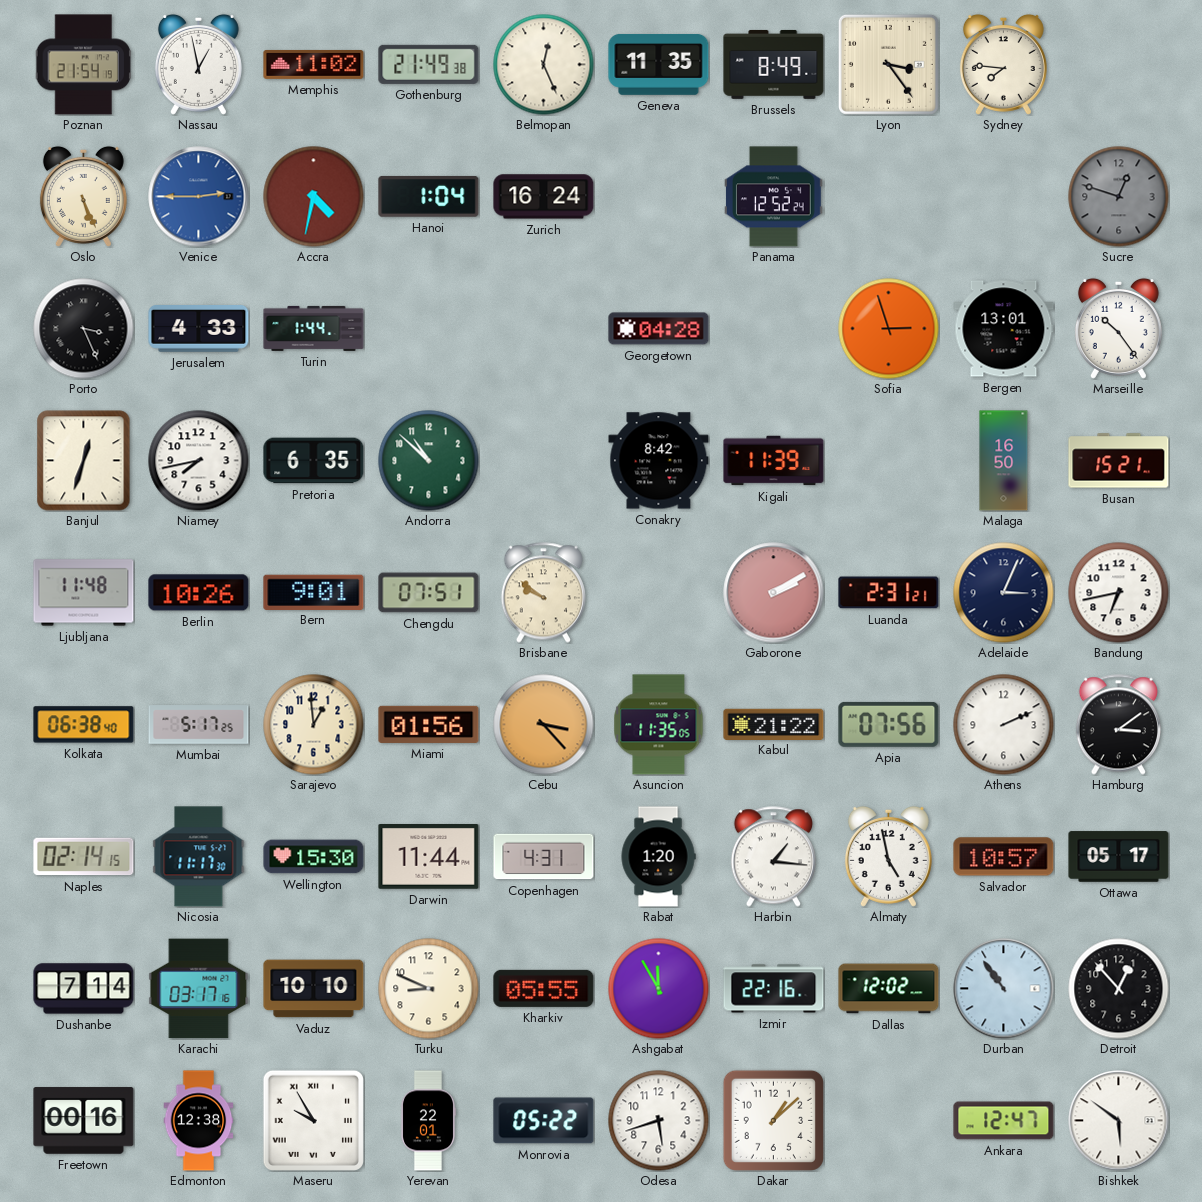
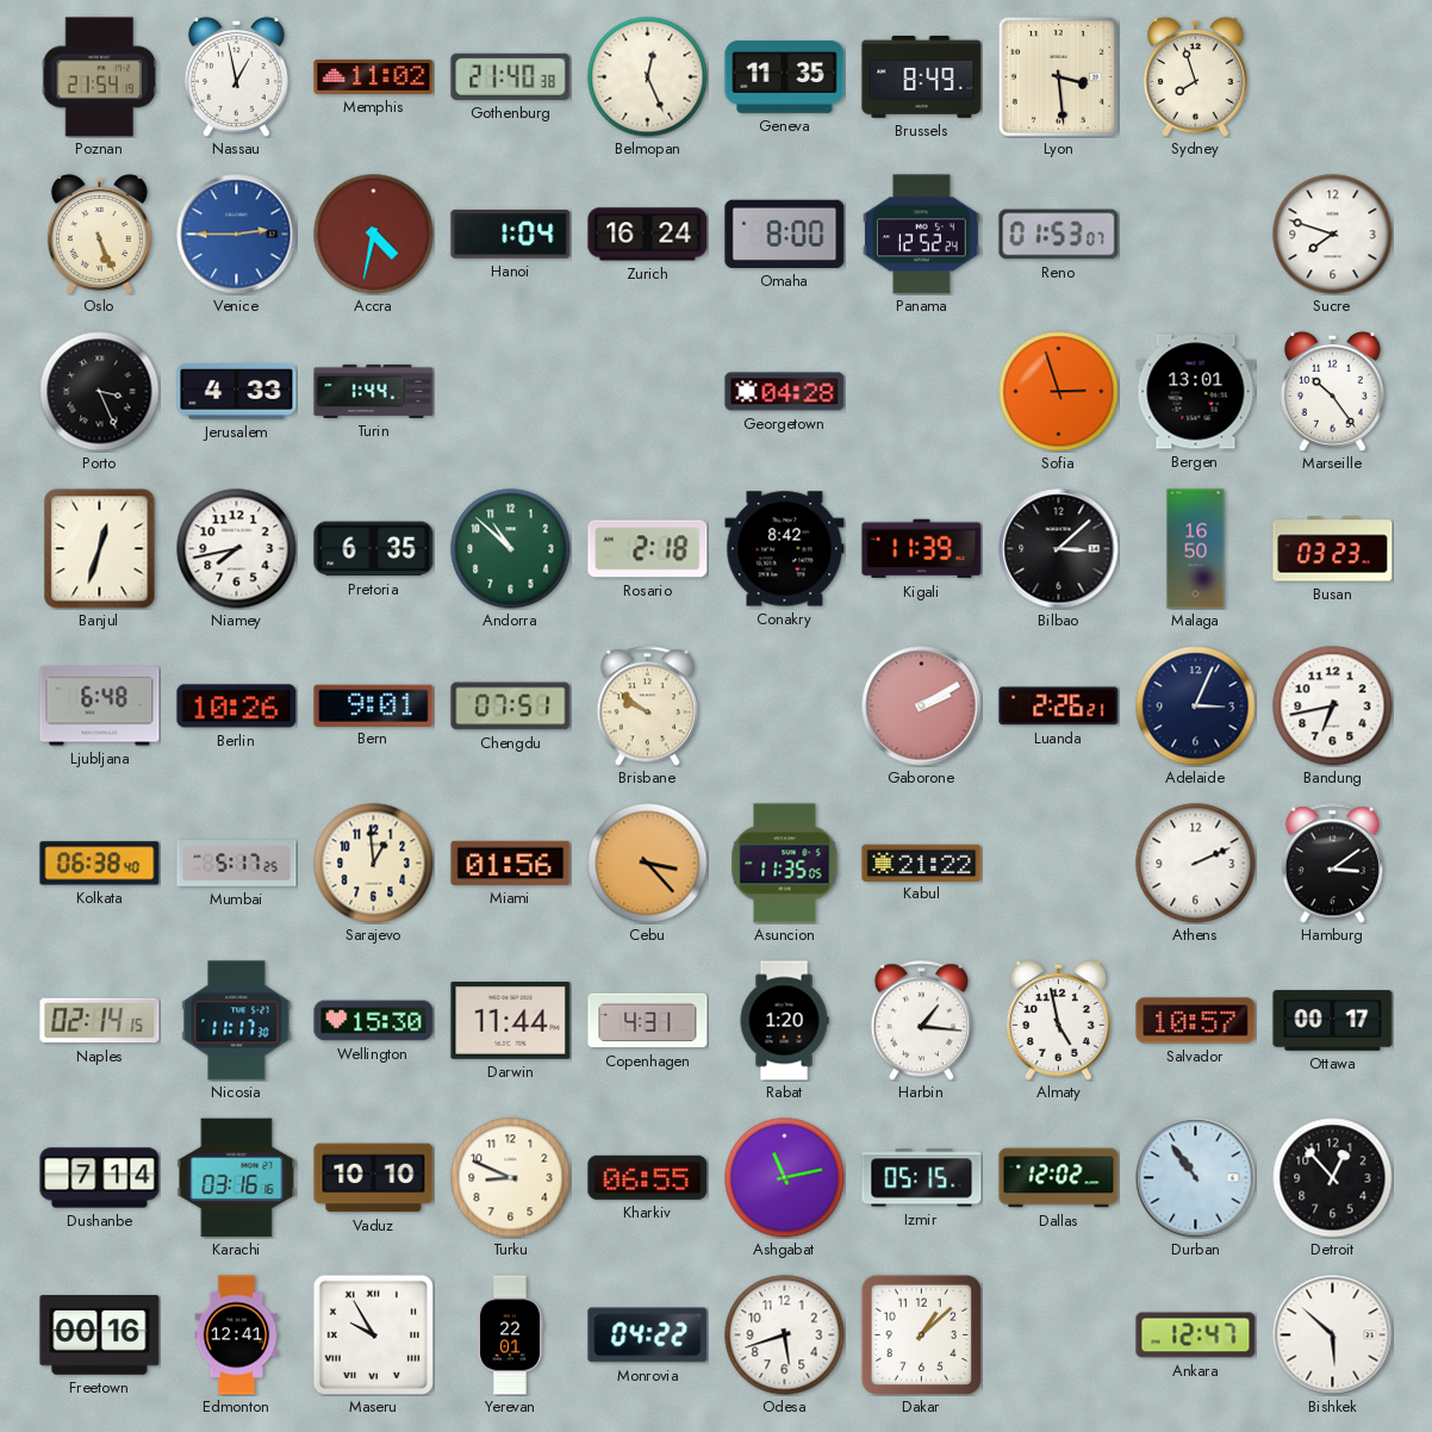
Gothenburg: 21:49 -> 21:40 (511, 76)
Lyon: 3:24 -> 3:29 (1058, 76)
Sydney: 7:46 -> 7:57 (1195, 76)
Omaha: none -> 8:00 (785, 234)
Reno: none -> 01:53 (1059, 235)
Sucre: 12:48 -> 7:48 (1333, 235)
Sucre dial: grey -> white (1333, 235)
Rosario: none -> 2:18 (648, 549)
Bilbao: none -> 3:08 (1059, 549)
Busan: 15:21 -> 03:23 (1333, 549)
Ljubljana: 11:48 -> 6:48 (100, 706)
Luanda: 2:31 -> 2:26 (1059, 706)
Apia: 07:56 -> none (889, 724)
Ottawa: 05:17 -> 00:17 (1333, 1021)
Karachi: 03:17 -> 03:16 (237, 1178)
Kharkiv: 05:55 -> 06:55 (648, 1177)
Ashgabat: 11:55 -> 11:13 (785, 1178)
Izmir: 22:16 -> 05:15 (922, 1178)
Edmonton: 12:38 -> 12:41 (237, 1336)
Monrovia: 05:22 -> 04:22 (648, 1336)
Bishkek: 5:51 -> 5:52 (1333, 1336)
